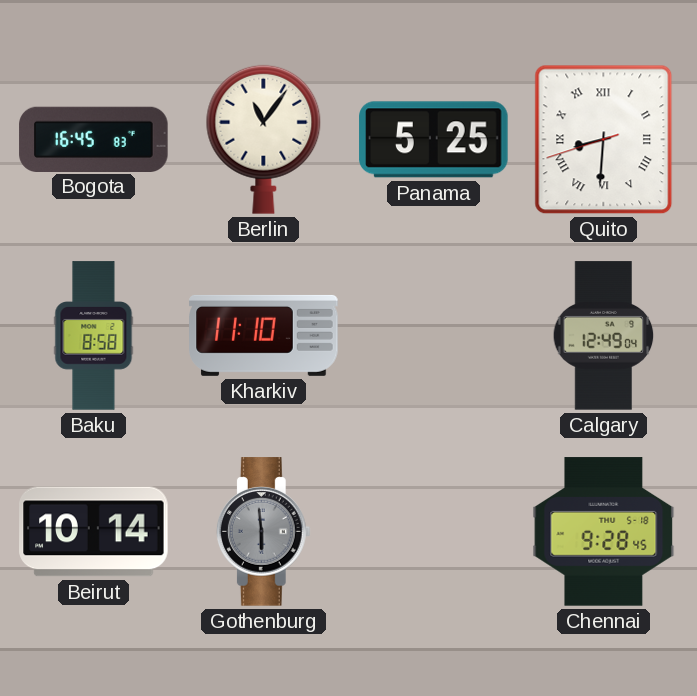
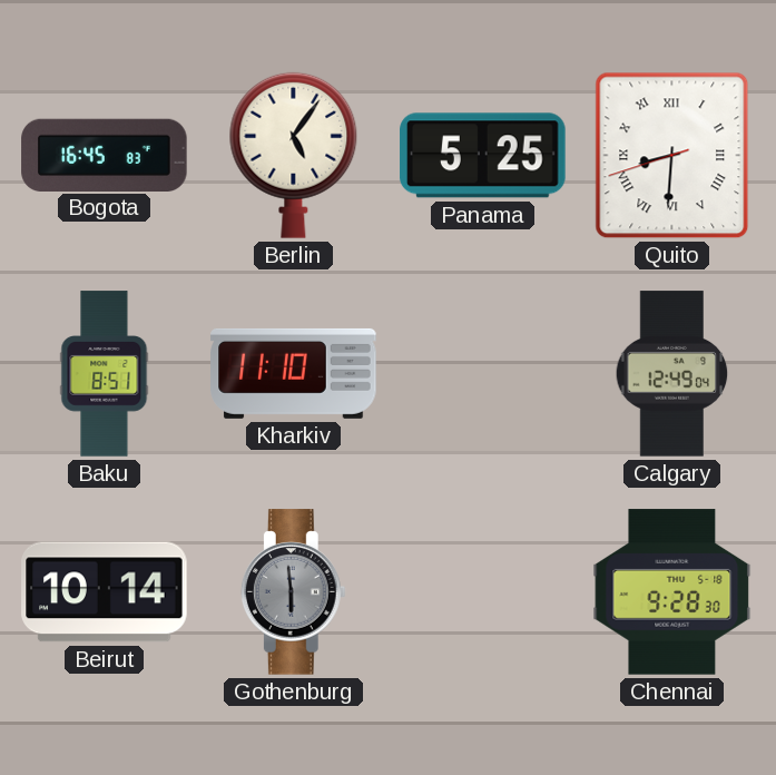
Berlin: 11:06 -> 5:06 (294, 155)
Baku: 8:58 -> 8:51 (105, 374)
Chennai: 9:28:45 -> 9:28:30 (672, 592)
